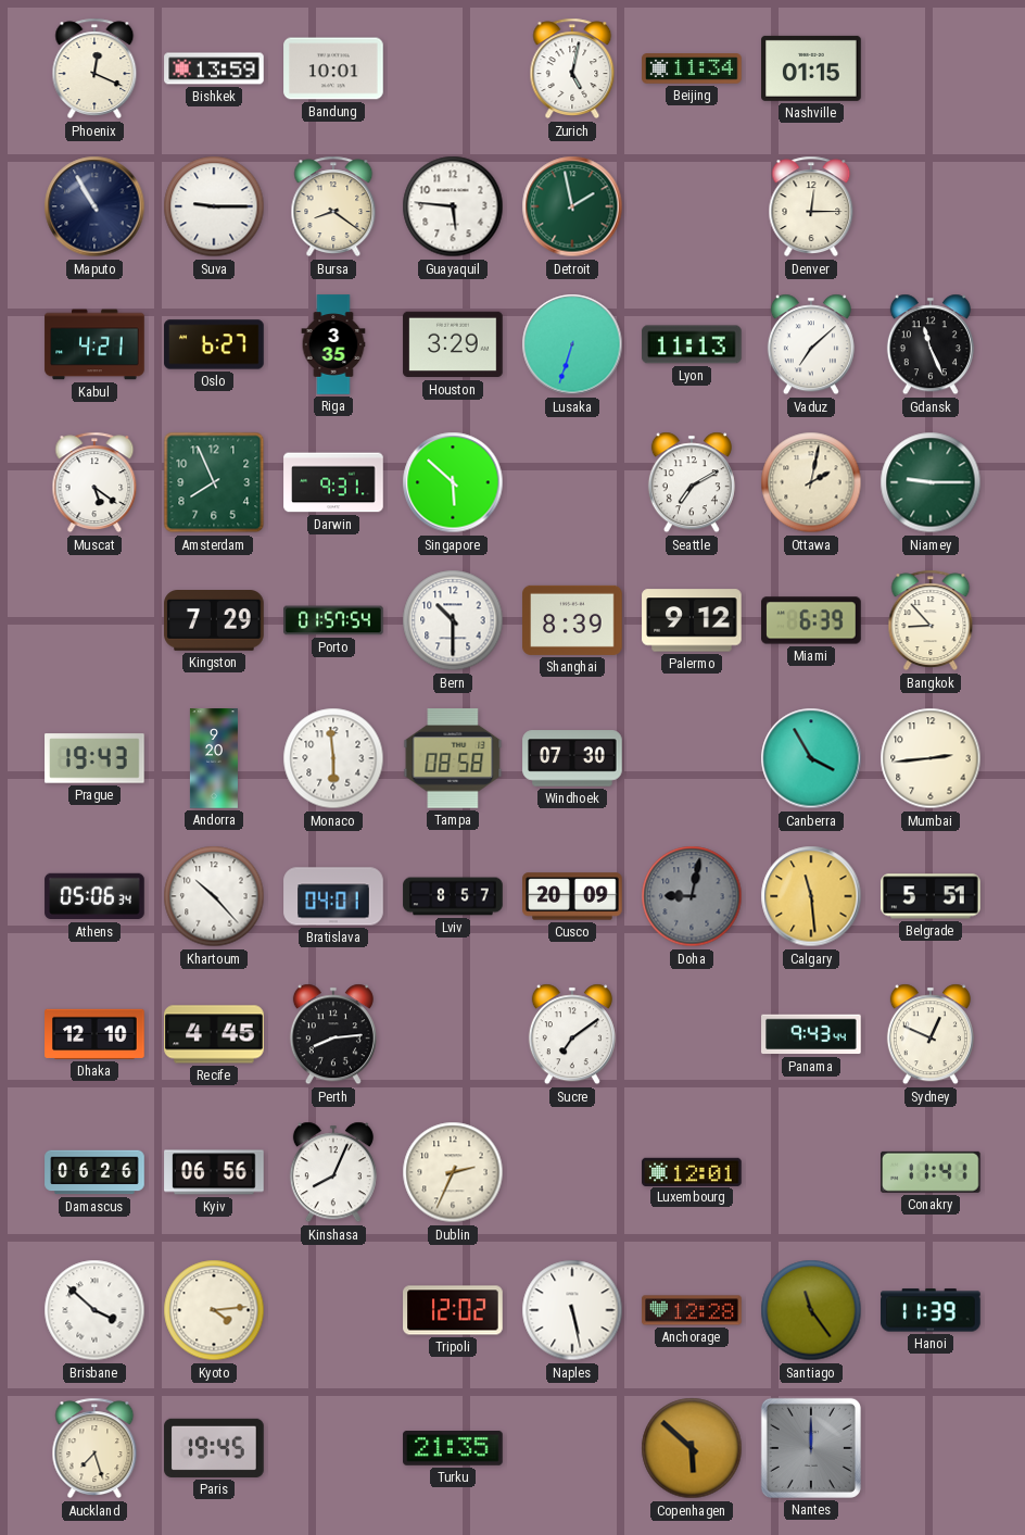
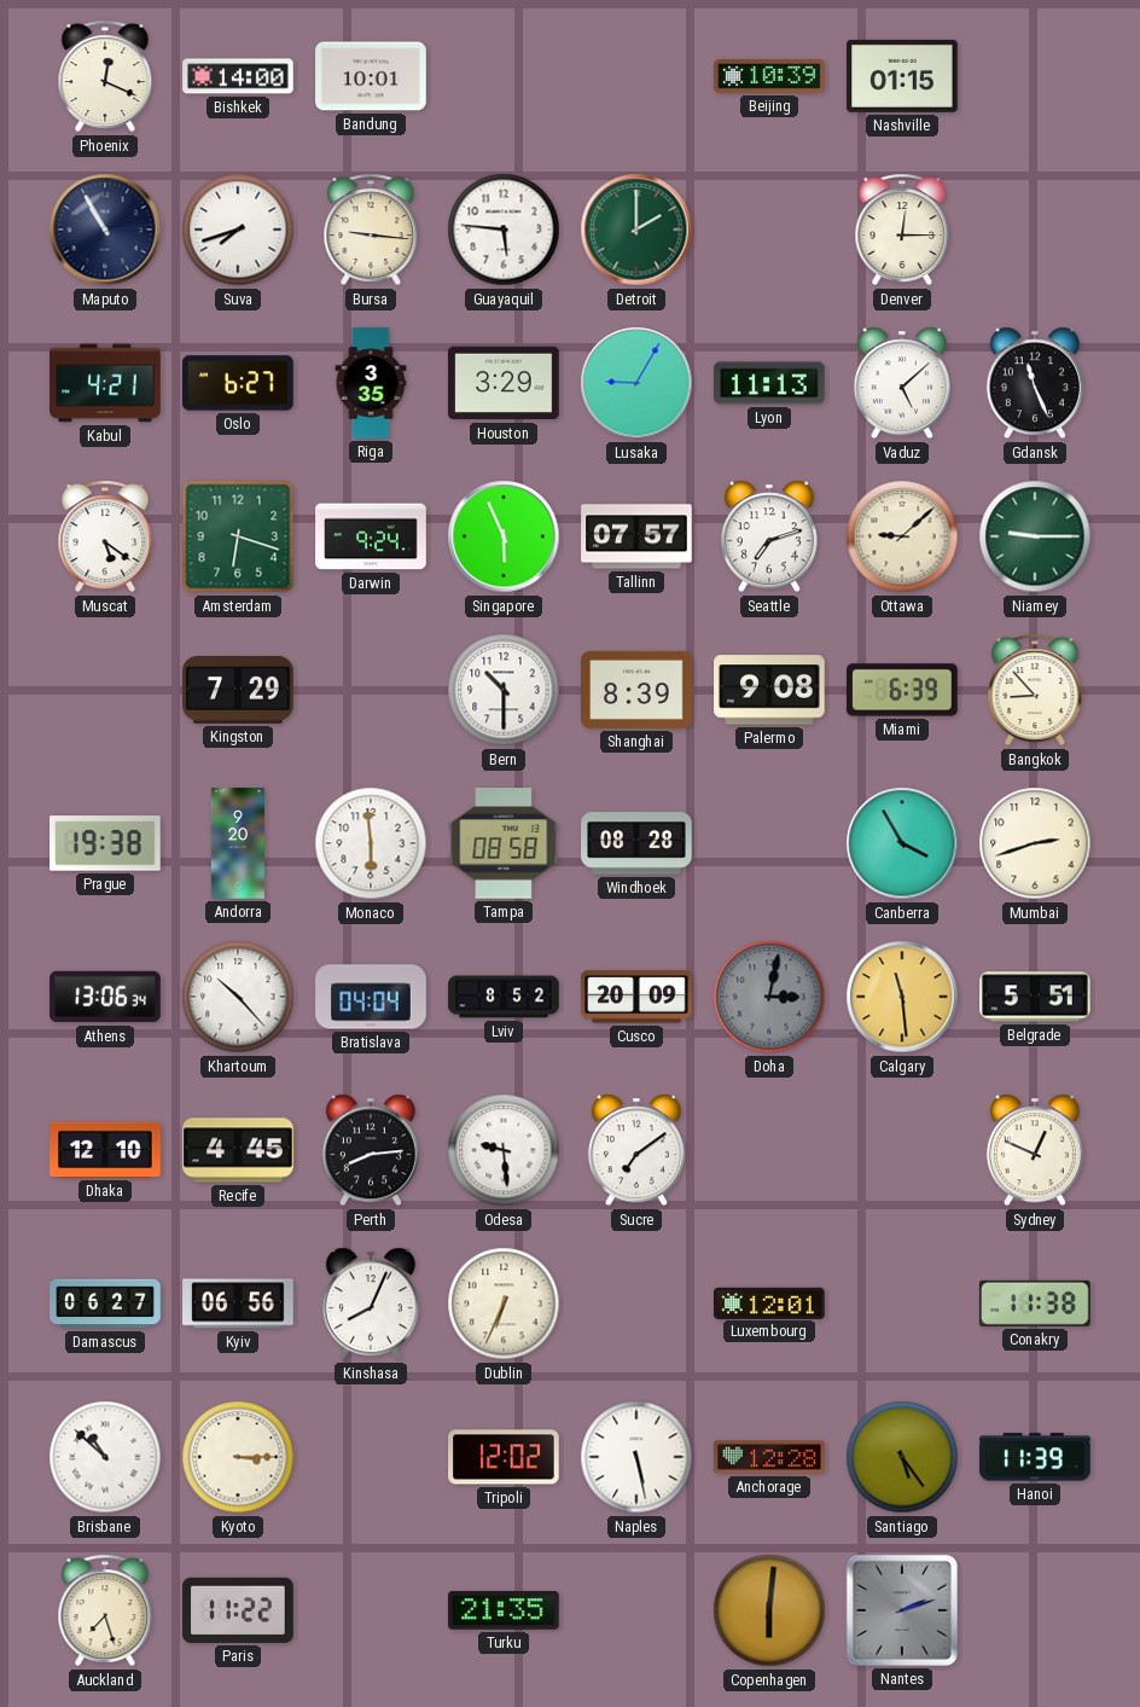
Bishkek: 13:59 -> 14:00 (238, 76)
Zurich: 5:02 -> none (572, 68)
Beijing: 11:34 -> 10:39 (769, 76)
Suva: 9:15 -> 7:42 (238, 230)
Bursa: 8:21 -> 9:16 (371, 230)
Detroit: 1:58 -> 2:00 (636, 230)
Lusaka: 6:33 -> 9:05 (636, 383)
Vaduz: 7:08 -> 5:08 (902, 383)
Amsterdam: 7:56 -> 6:18 (238, 536)
Darwin: 9:31 -> 9:24 (371, 536)
Singapore: 5:52 -> 5:56 (504, 536)
Tallinn: none -> 07:57 (636, 536)
Seattle: 7:10 -> 7:12 (769, 536)
Ottawa: 2:02 -> 9:08 (902, 536)
Porto: 01:57 -> none (333, 620)
Palermo: 9:12 -> 9:08 (769, 690)
Prague: 19:43 -> 19:38 (105, 843)
Windhoek: 07:30 -> 08:28 (636, 843)
Mumbai: 2:44 -> 2:42 (1035, 843)
Athens: 05:06 -> 13:06 (105, 997)
Bratislava: 04:01 -> 04:04 (371, 997)
Lviv: 8:57 -> 8:52 (504, 997)
Doha: 9:02 -> 3:02 (769, 997)
Odesa: none -> 9:29 (504, 1150)
Panama: 9:43 -> none (811, 1034)
Damascus: 06:26 -> 06:27 (105, 1304)
Dublin: 2:34 -> 6:34 (504, 1304)
Conakry: 11:41 -> 11:38 (1036, 1304)
Brisbane: 3:52 -> 10:52 (105, 1457)
Kyoto: 4:14 -> 3:15 (238, 1457)
Santiago: 11:24 -> 5:24 (902, 1457)
Paris: 19:45 -> 11:22 (238, 1610)
Copenhagen: 5:52 -> 6:01 (769, 1610)
Nantes: 12:00 -> 2:12 (902, 1610)
